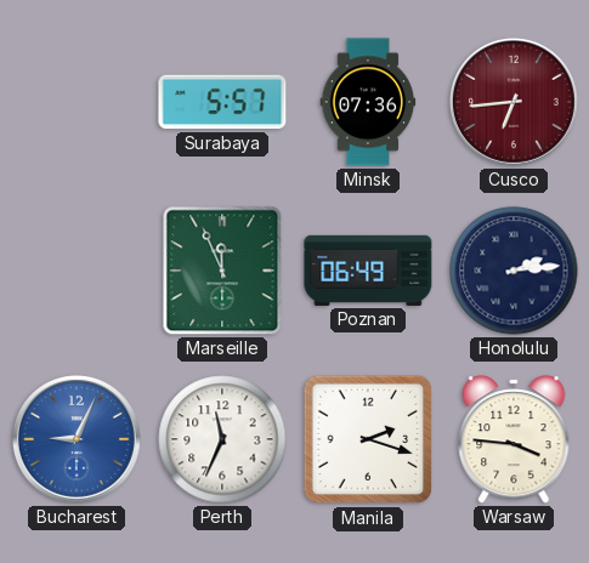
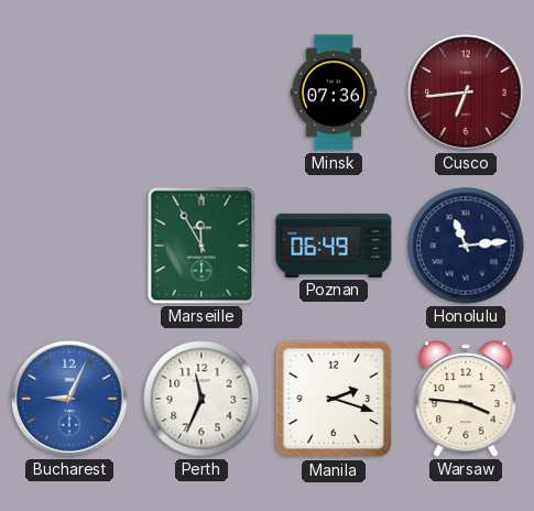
Surabaya: 5:57 -> none (222, 102)
Marseille: 11:56 -> 11:55 (201, 246)
Honolulu: 2:14 -> 11:14 (466, 246)
